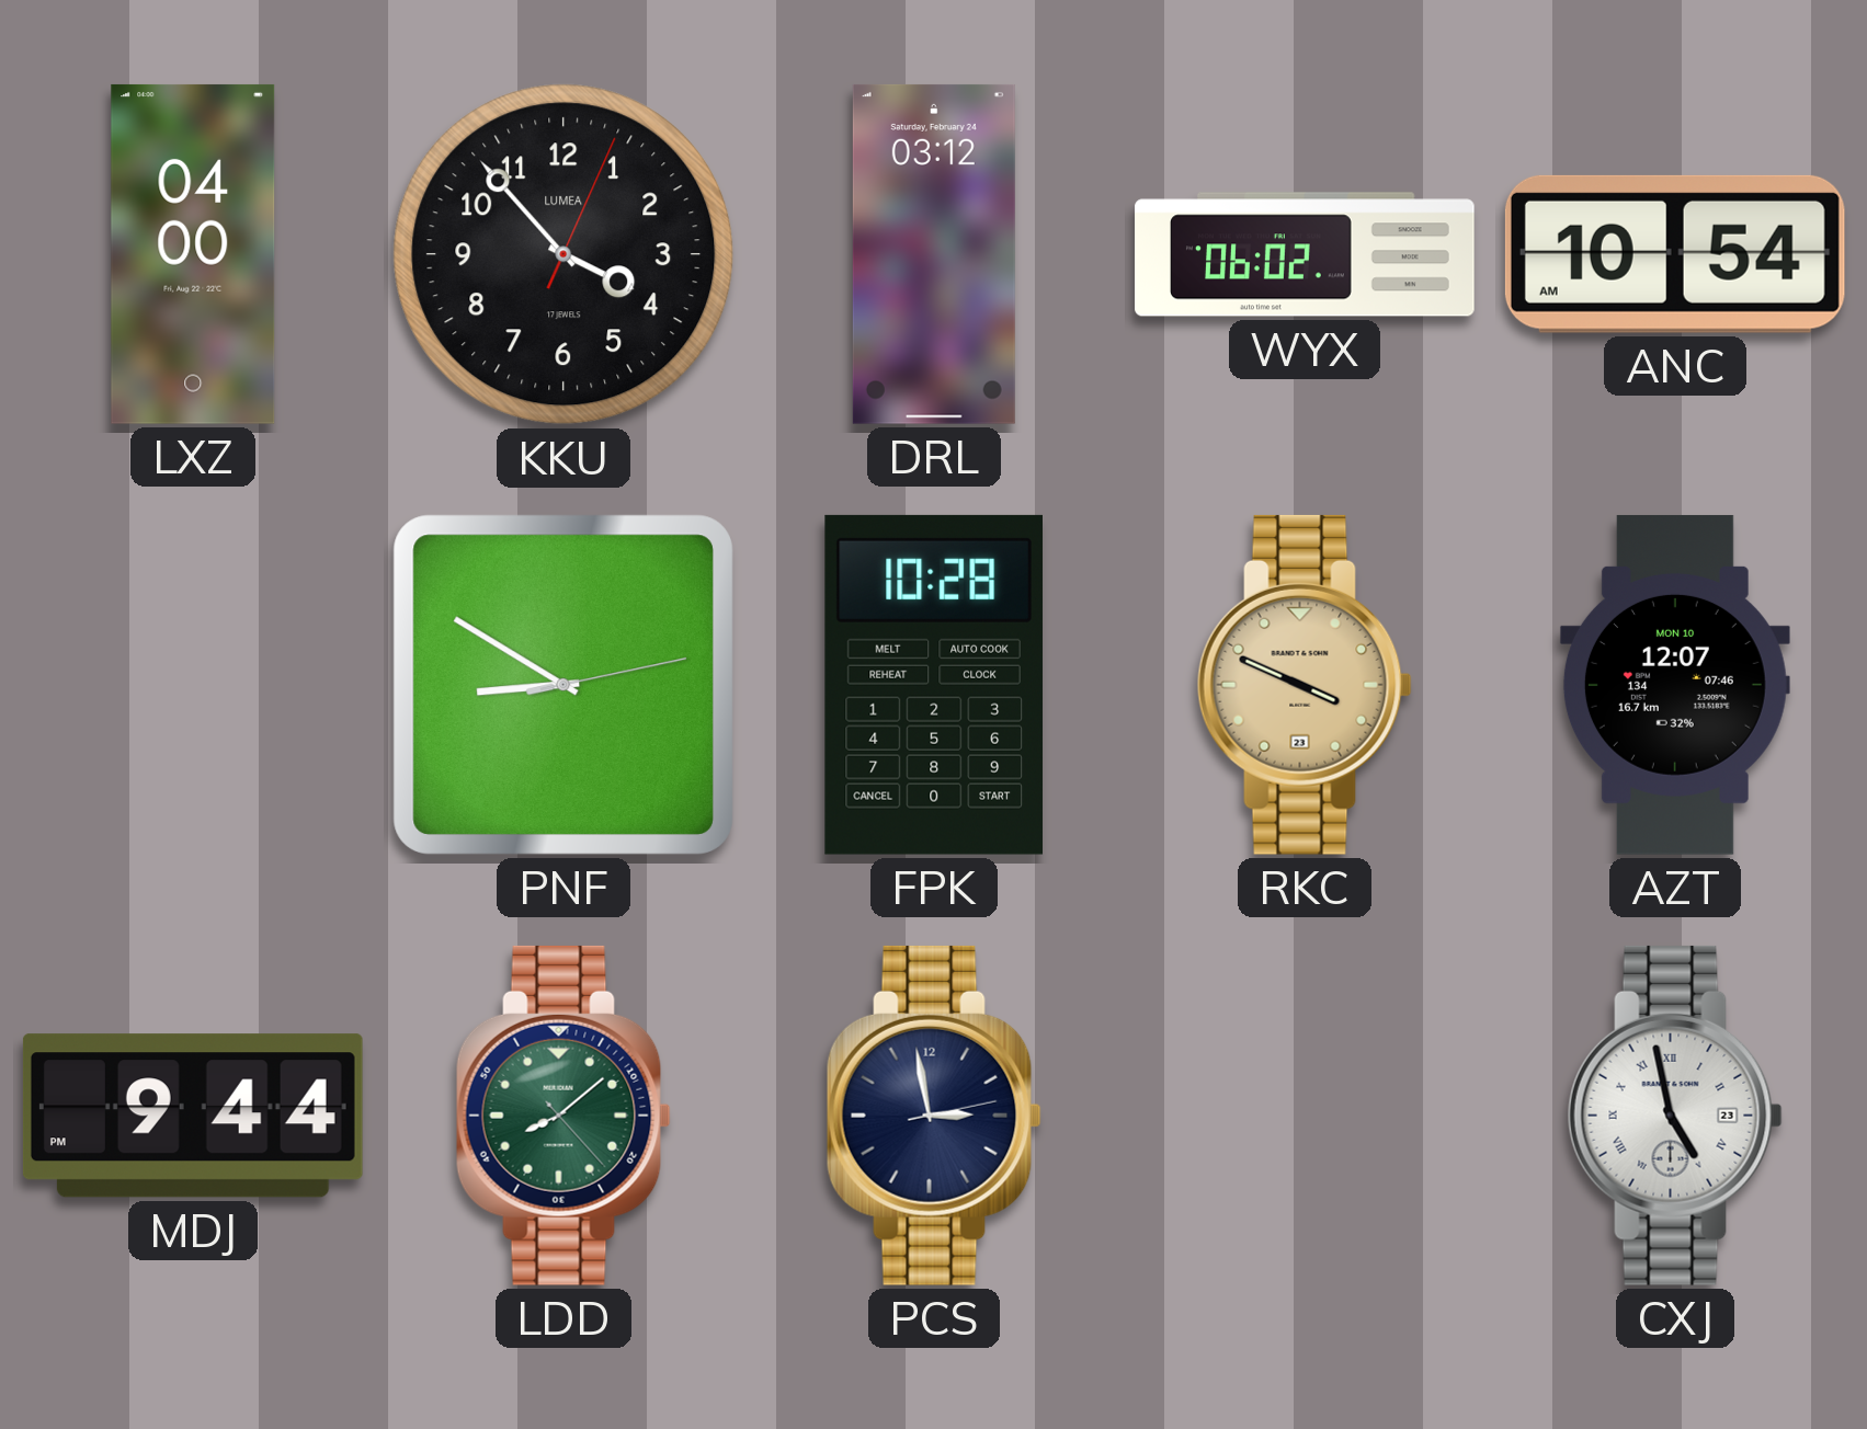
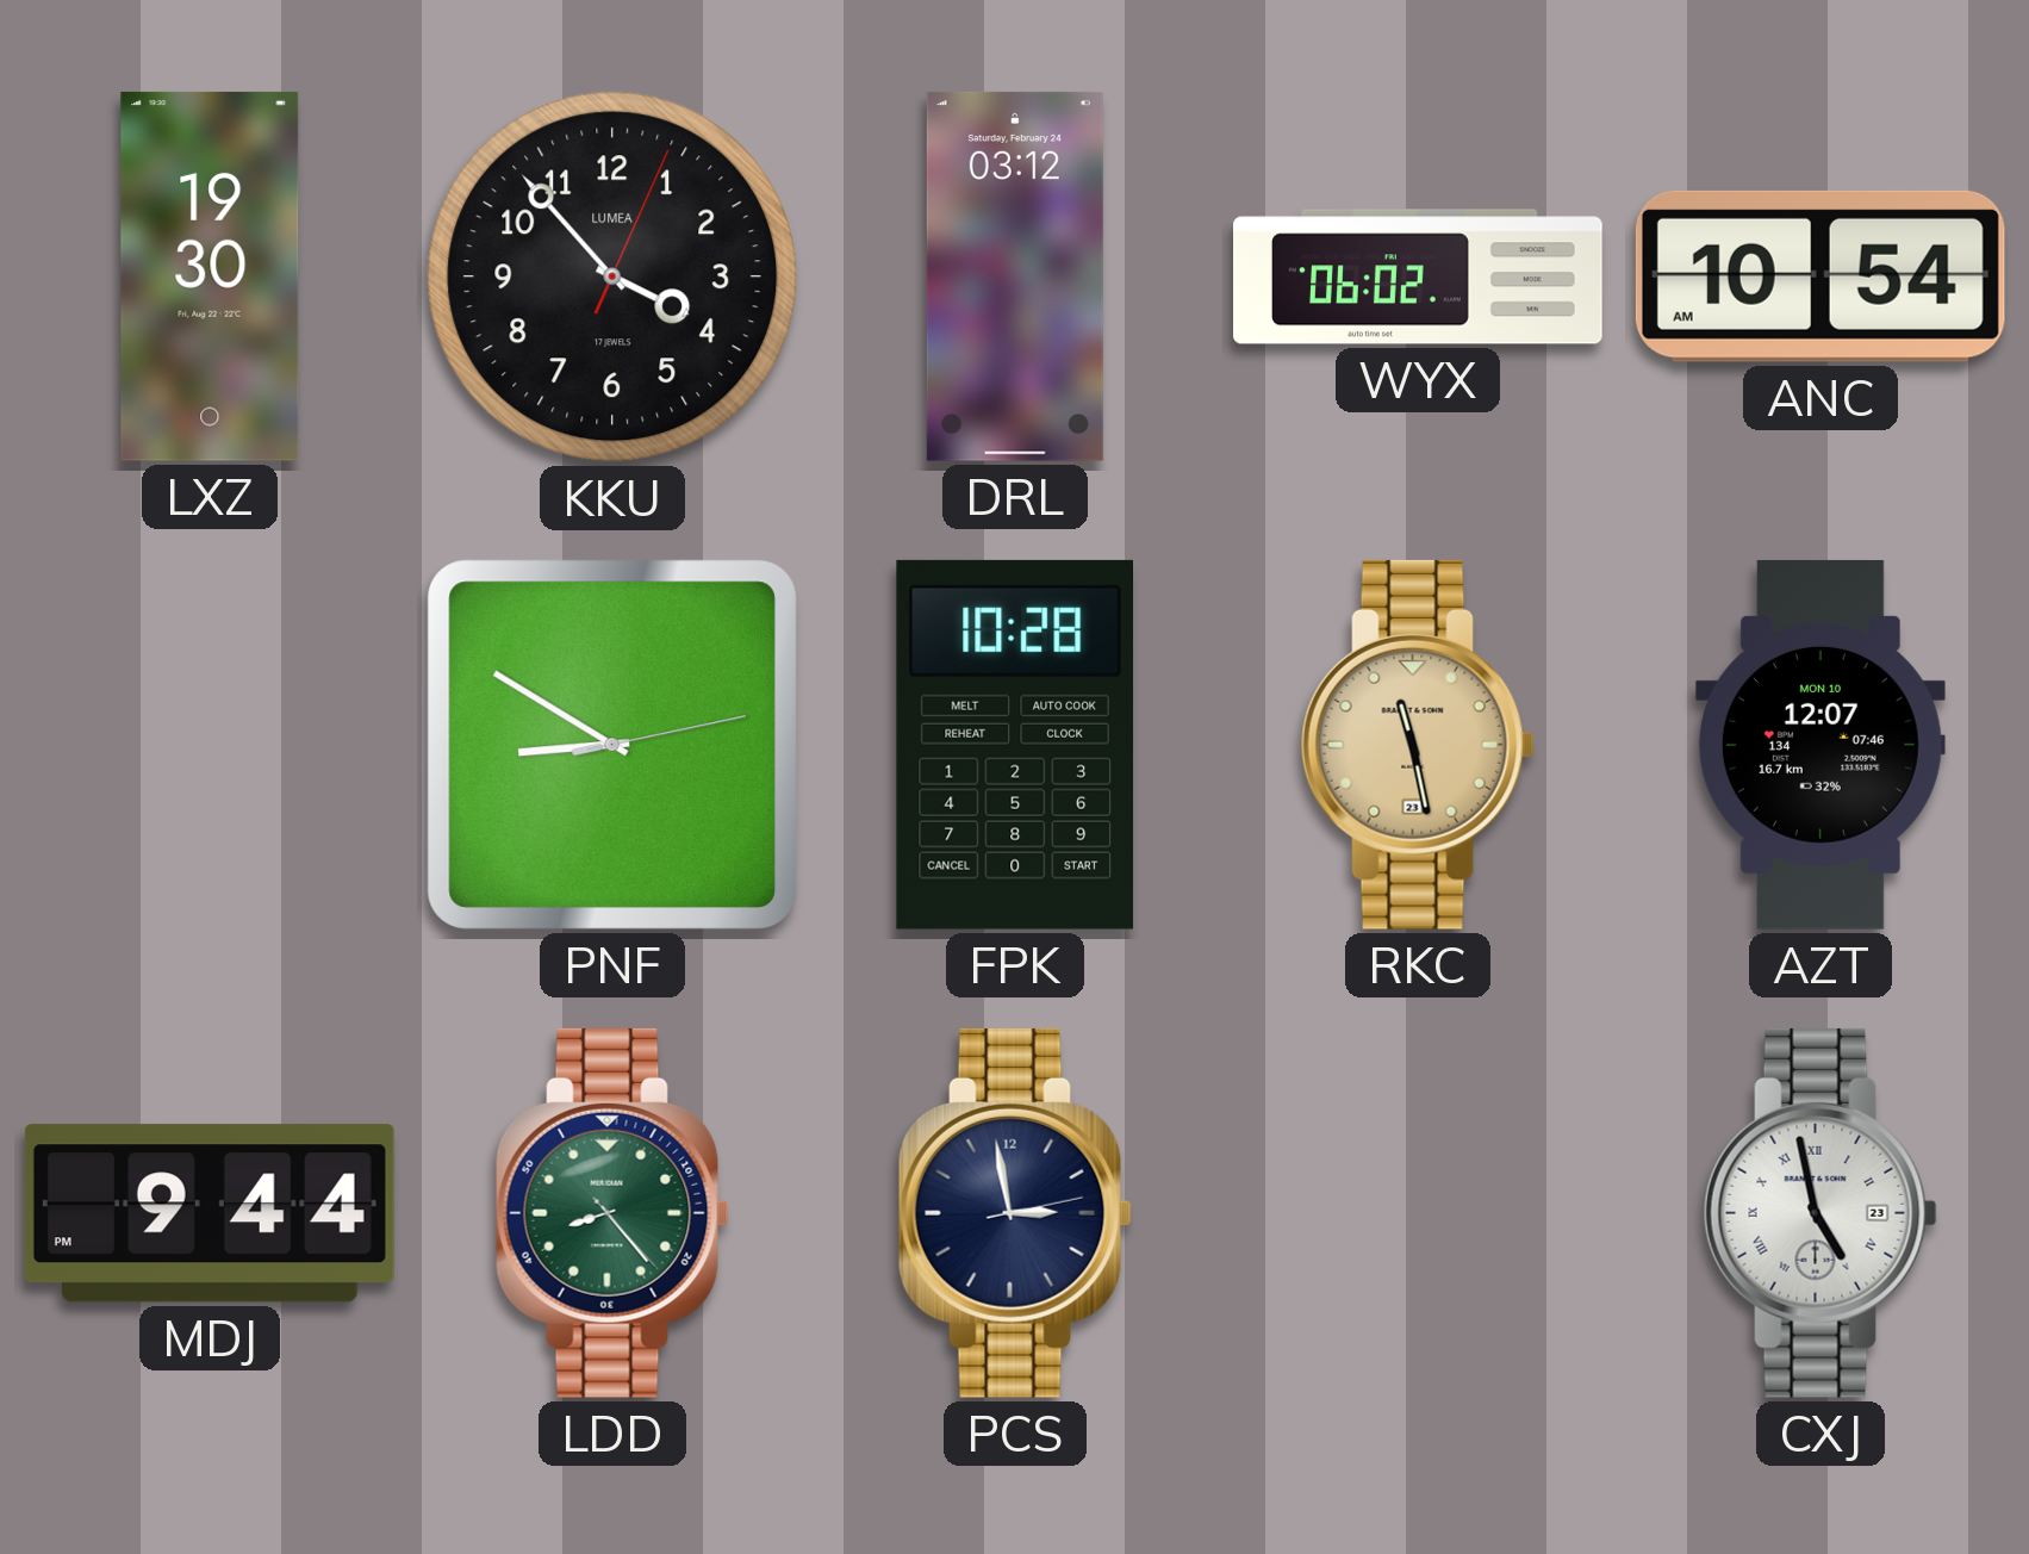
LXZ: 04:00 -> 19:30 (210, 276)
RKC: 3:49 -> 11:28 (1418, 745)
LDD: 8:08 -> 8:23 (612, 1213)
